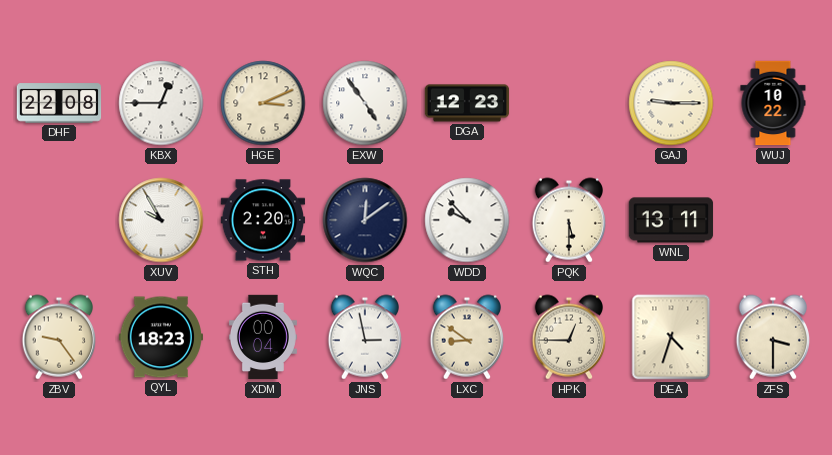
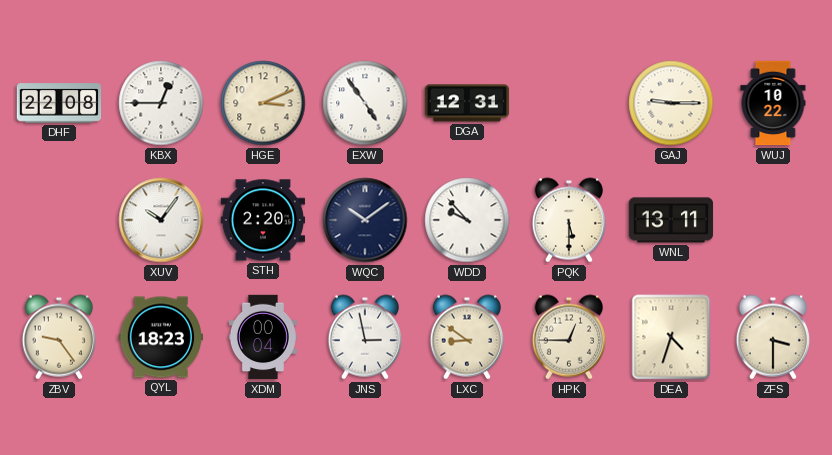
DGA: 12:23 -> 12:31 (467, 103)
XUV: 9:55 -> 10:06 (161, 220)
WQC: 12:09 -> 10:09 (365, 220)
